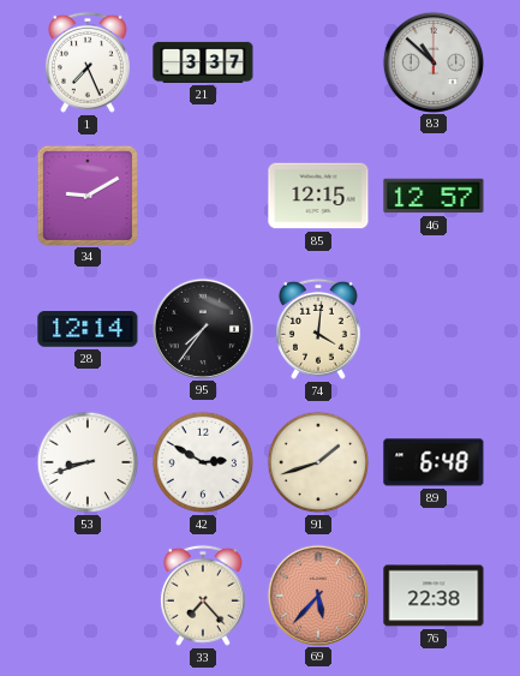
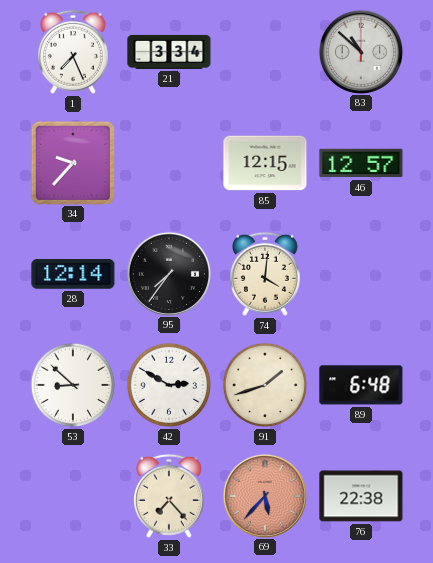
21: 3:37 -> 3:34 (169, 52)
34: 9:10 -> 9:37 (72, 162)
53: 8:42 -> 8:52 (73, 385)
